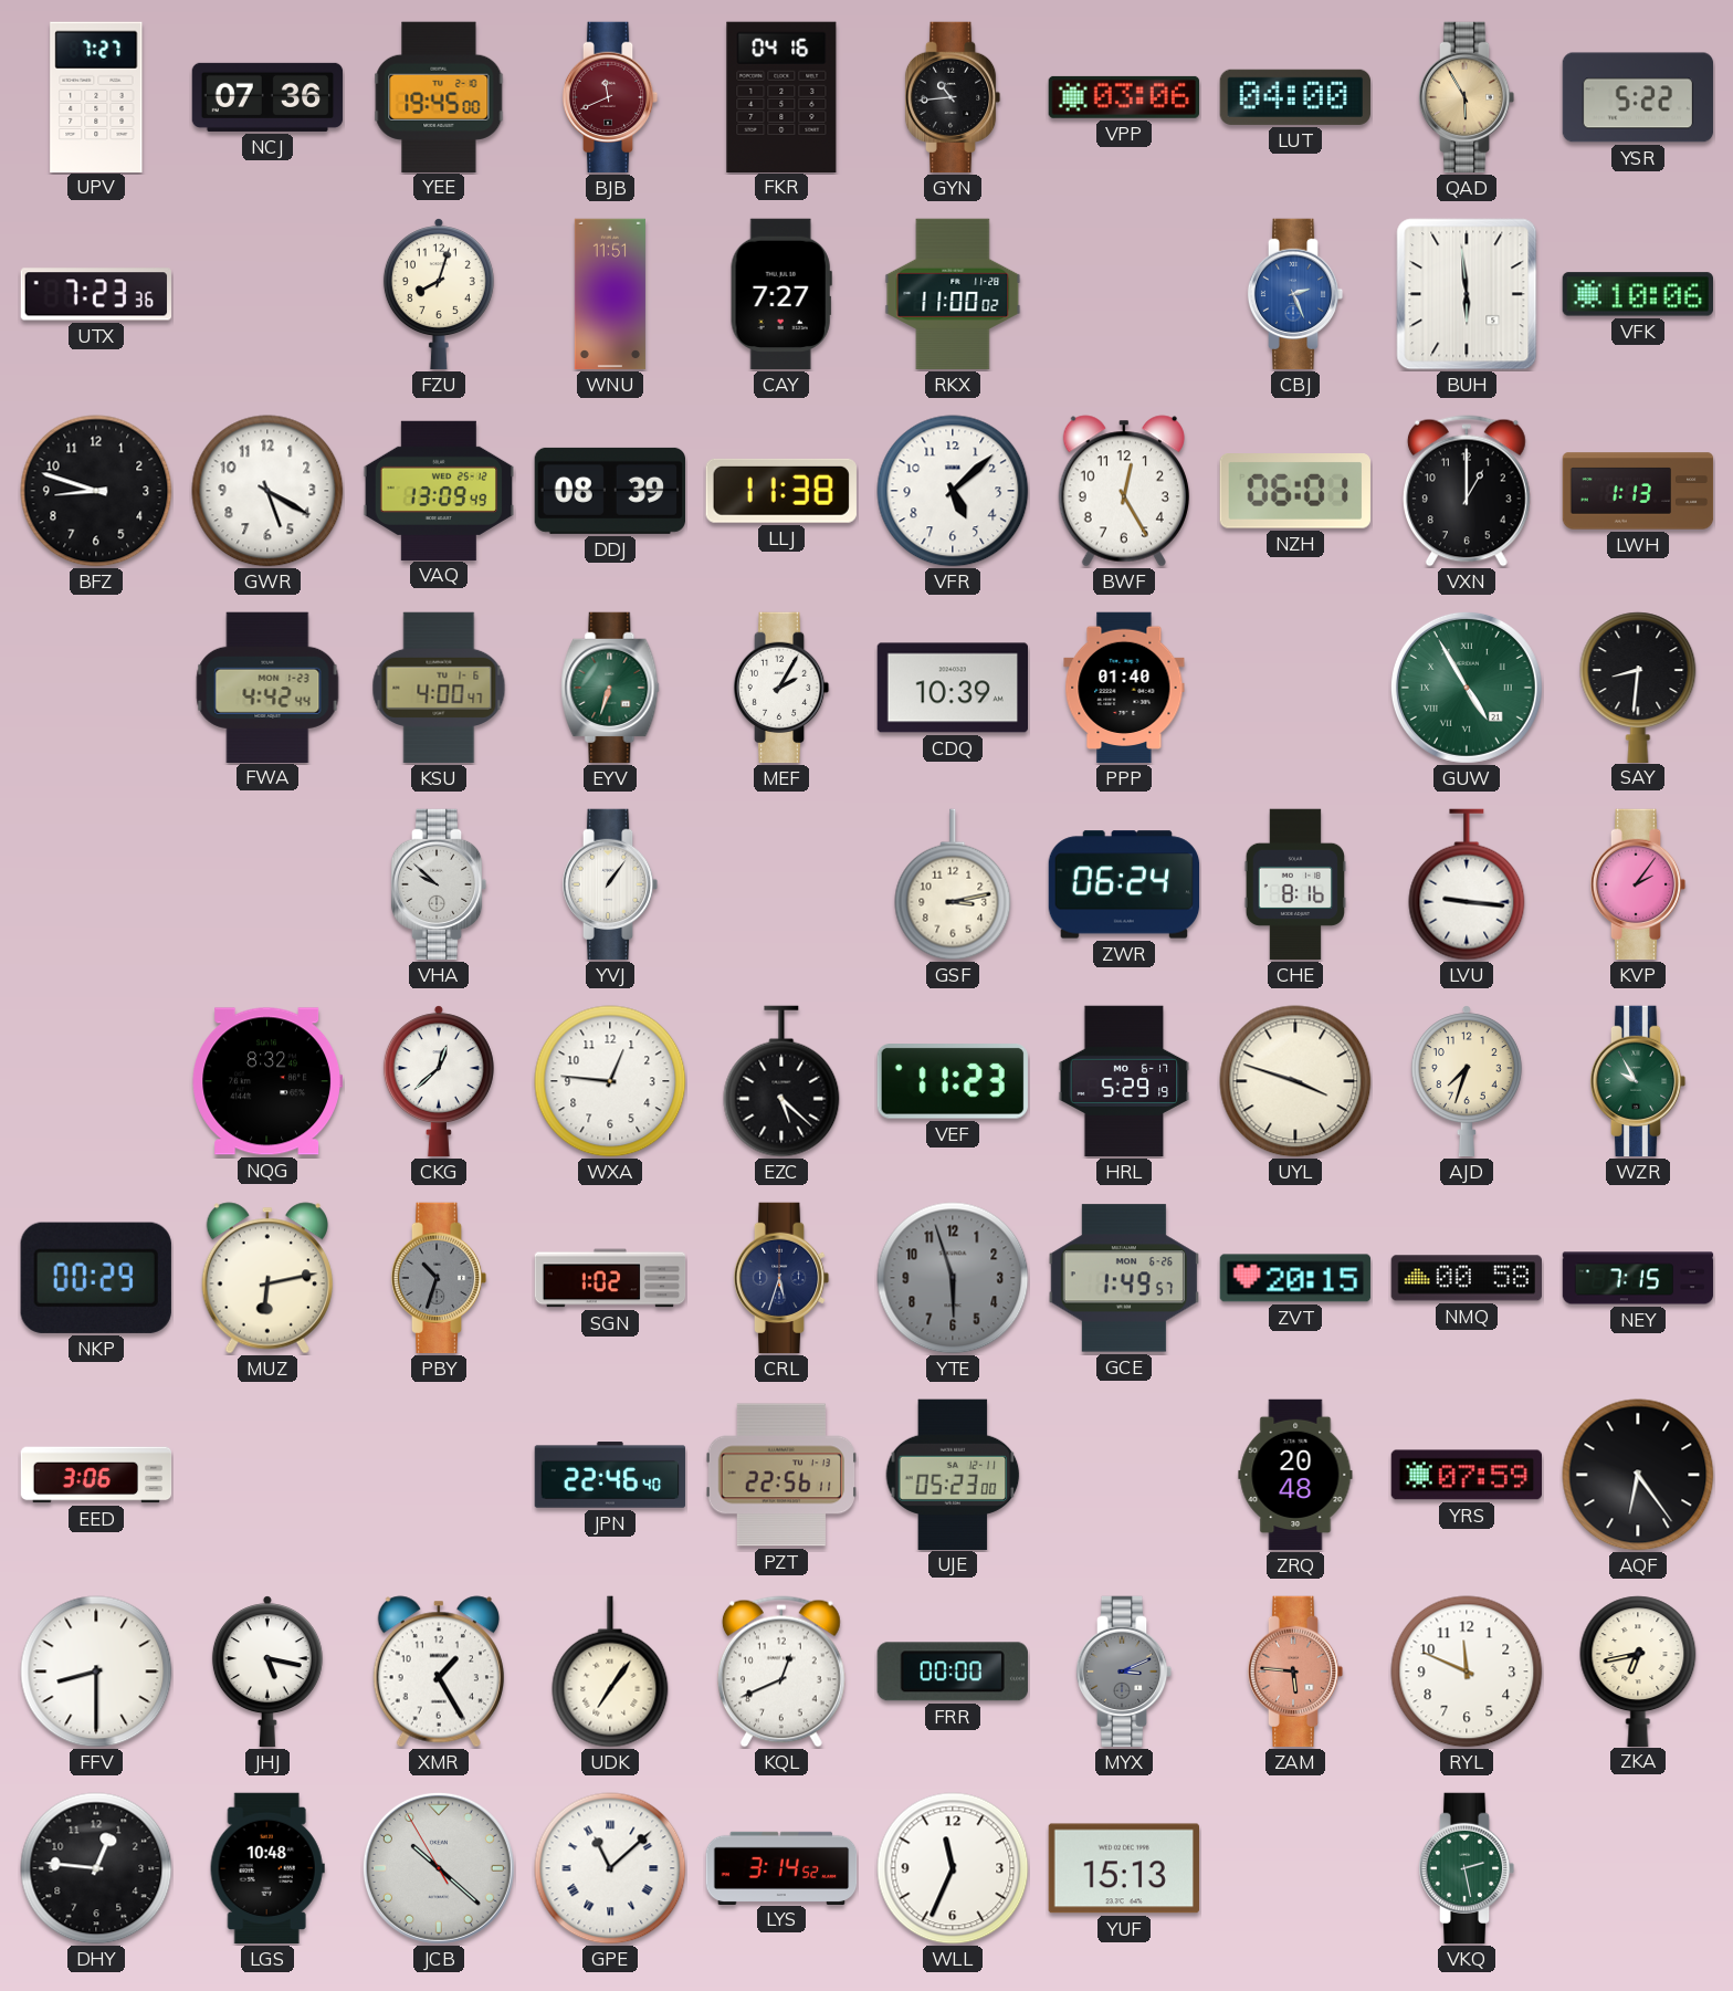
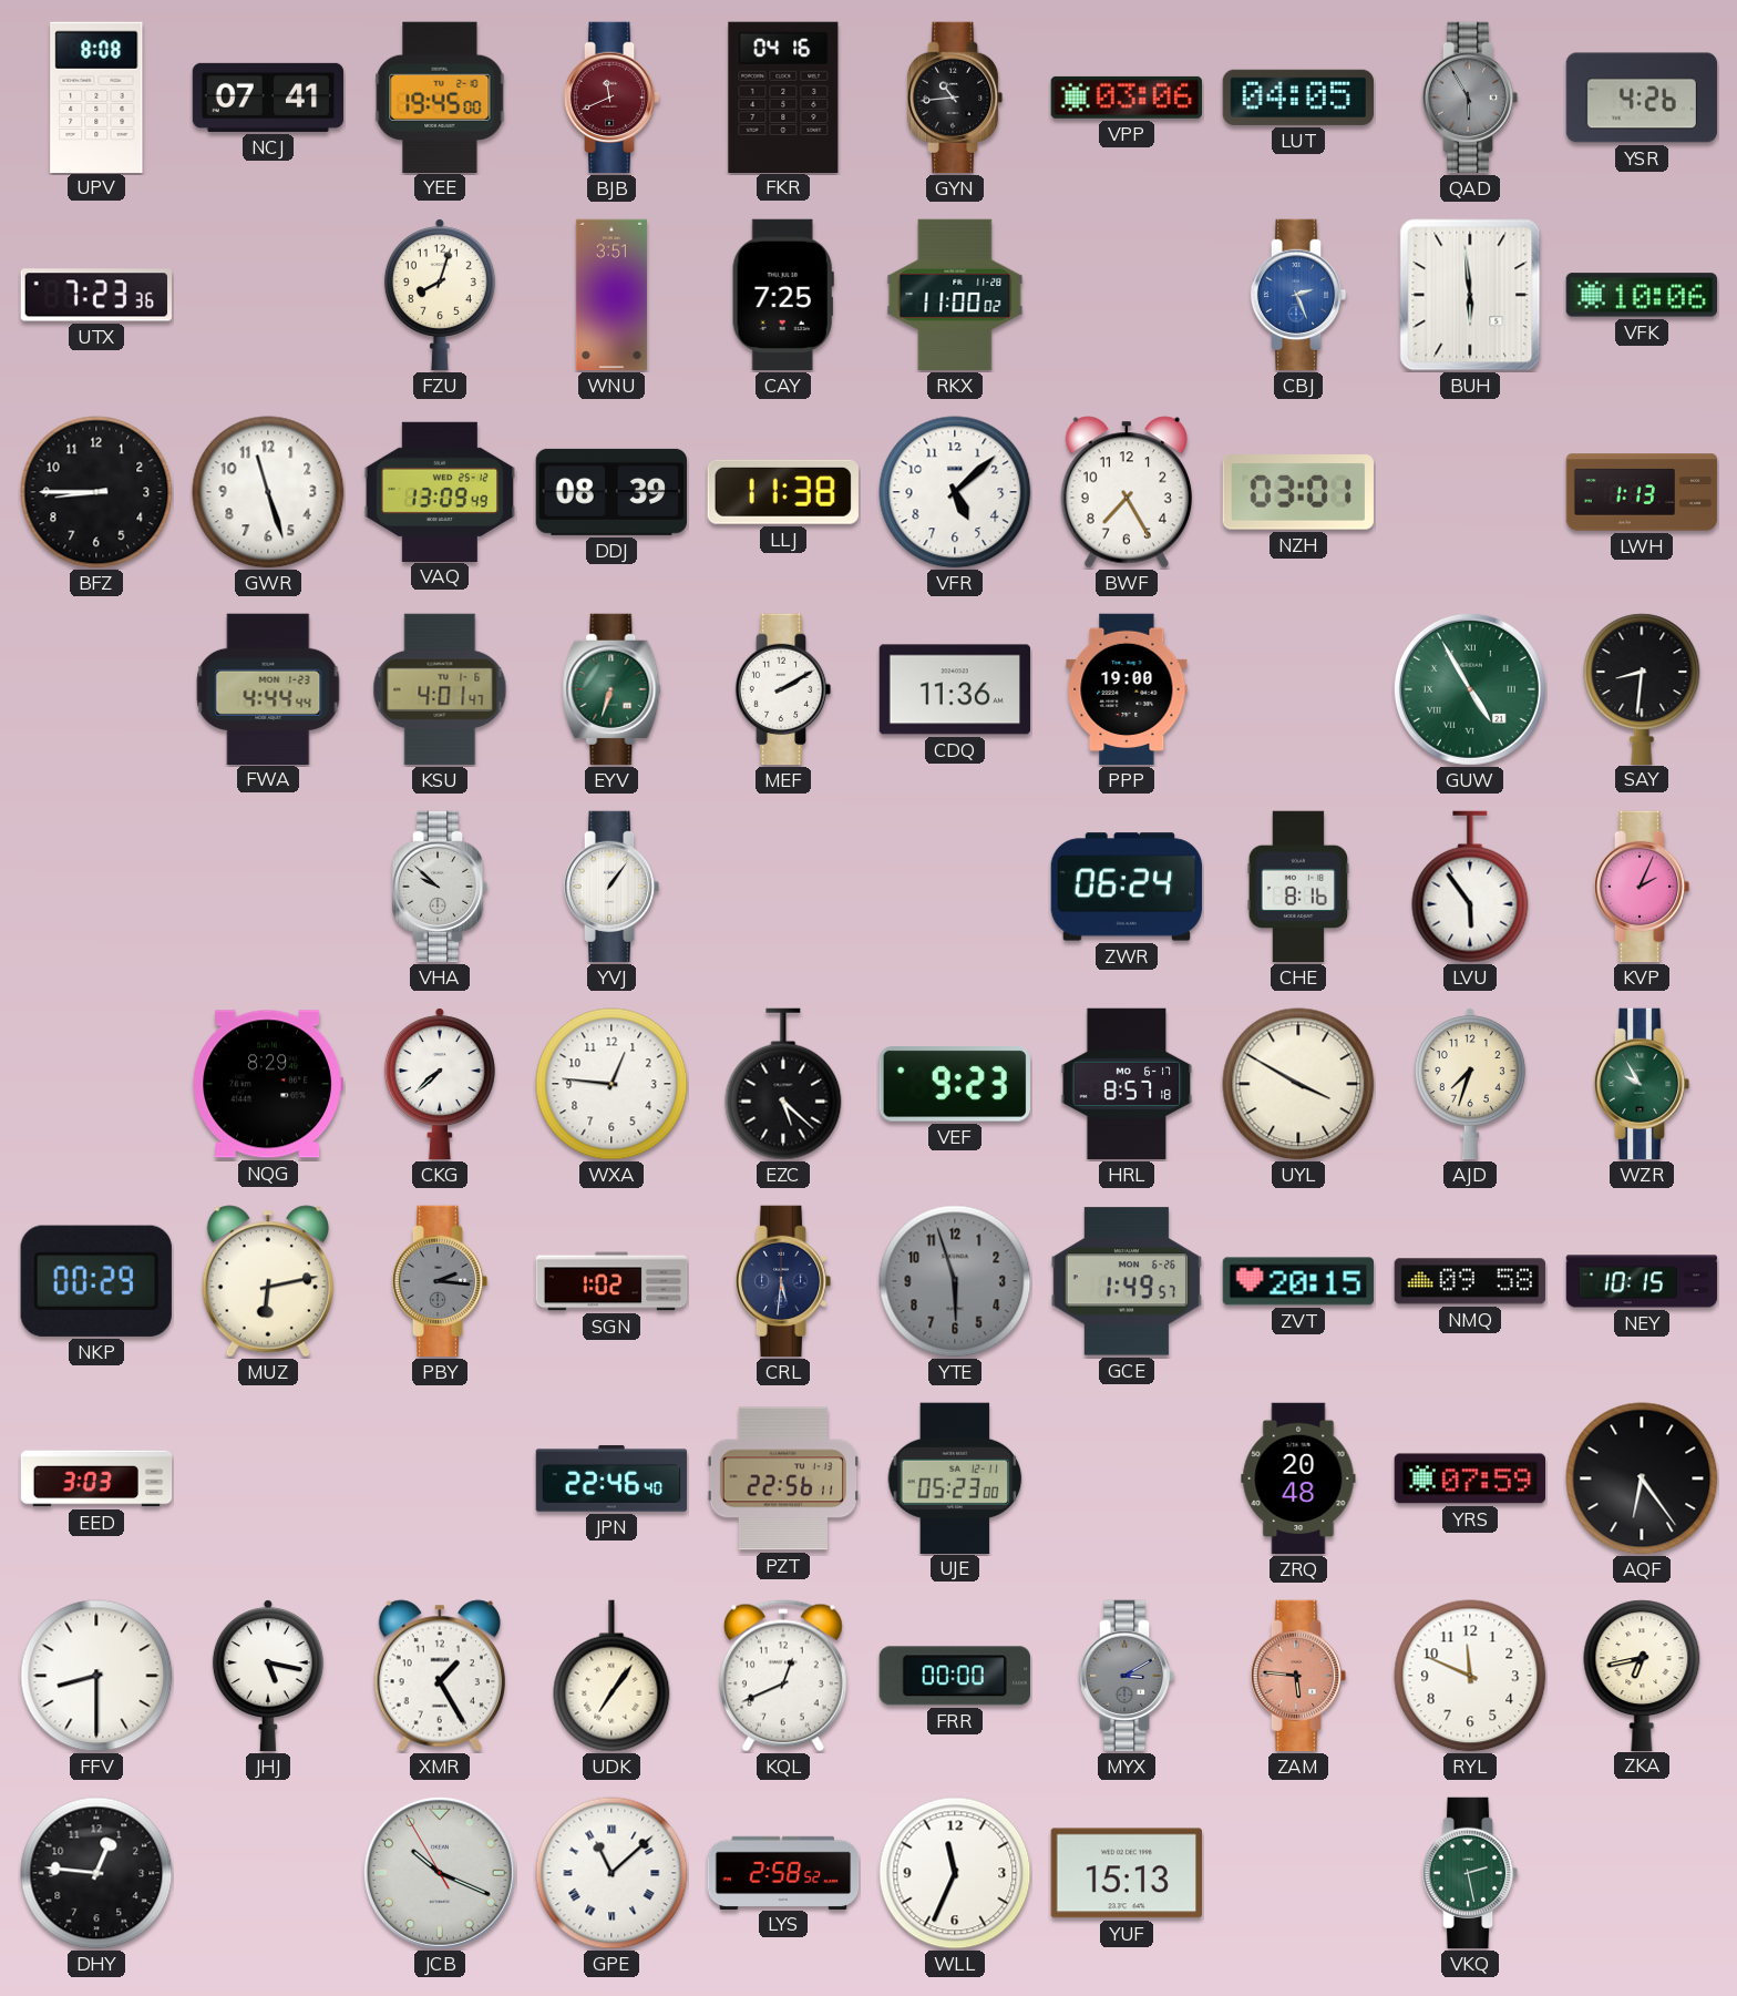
UPV: 7:27 -> 8:08 (96, 96)
NCJ: 07:36 -> 07:41 (268, 98)
LUT: 04:00 -> 04:05 (1297, 98)
QAD dial: champagne -> grey (1470, 98)
YSR: 5:22 -> 4:26 (1642, 98)
WNU: 11:51 -> 3:51 (611, 295)
CAY: 7:27 -> 7:25 (783, 295)
BFZ: 8:48 -> 8:45 (96, 492)
GWR: 5:20 -> 11:27 (268, 492)
BWF: 12:25 -> 7:25 (1126, 492)
NZH: 06:01 -> 03:01 (1298, 493)
VXN: 1:00 -> none (1467, 491)
FWA: 4:42 -> 4:44 (268, 688)
KSU: 4:00 -> 4:01 (440, 689)
MEF: 2:05 -> 2:10 (783, 689)
CDQ: 10:39 -> 11:36 (955, 689)
PPP: 01:40 -> 19:00 (1127, 689)
GSF: 3:13 -> none (953, 884)
LVU: 9:16 -> 5:54 (1470, 887)
KVP: 2:06 -> 2:04 (1642, 887)
NQG: 8:32 -> 8:29 (267, 1084)
CKG: 12:38 -> 7:38 (440, 1084)
VEF: 11:23 -> 9:23 (955, 1084)
HRL: 5:29 -> 8:57 (1127, 1084)
UYL: 3:48 -> 3:50 (1298, 1084)
PBY: 10:33 -> 2:16 (440, 1281)
CRL: 5:33 -> 5:31 (783, 1281)
NMQ: 00:58 -> 09:58 (1469, 1281)
NEY: 7:15 -> 10:15 (1642, 1281)
EED: 3:06 -> 3:03 (96, 1478)
MYX: 3:11 -> 3:10 (1127, 1676)
LGS: 10:48 -> none (267, 1868)
JCB: 10:21 -> 10:18 (440, 1873)
LYS: 3:14 -> 2:58 (783, 1872)
